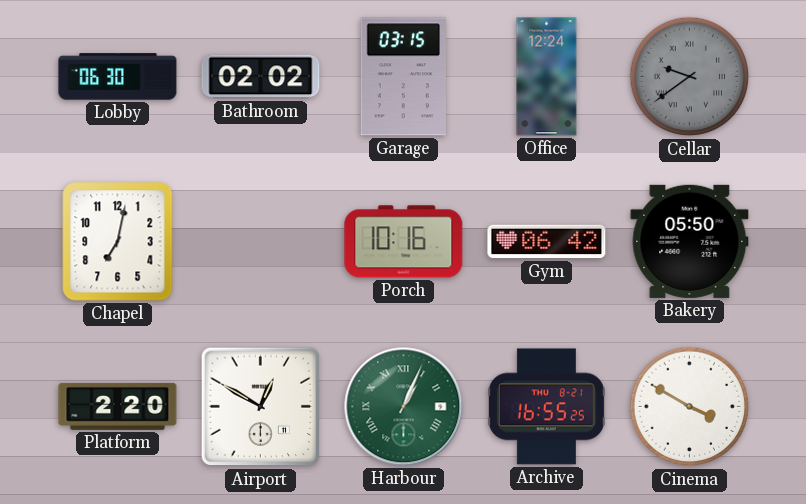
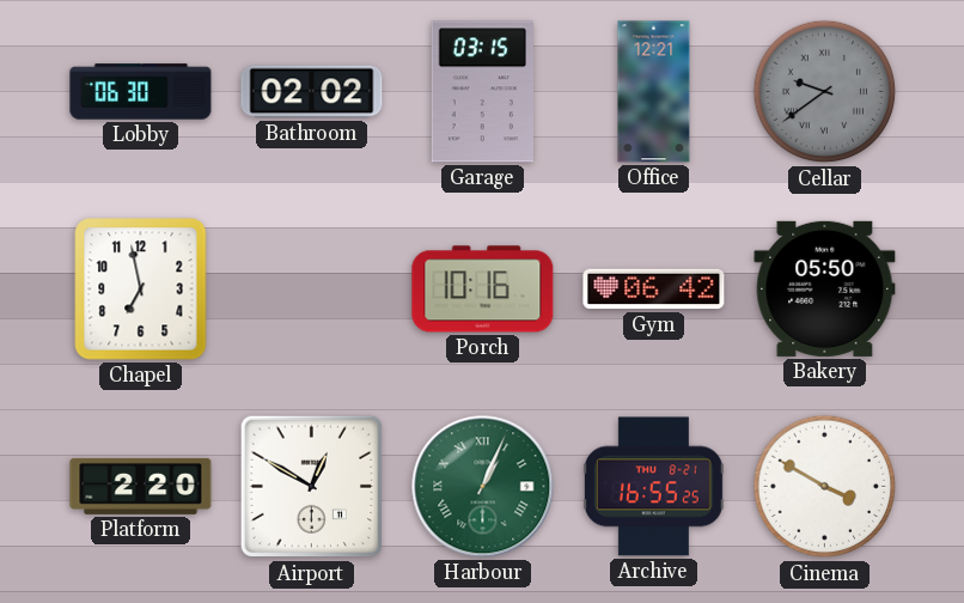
Office: 12:24 -> 12:21 (654, 92)
Chapel: 7:02 -> 6:58 (141, 290)
